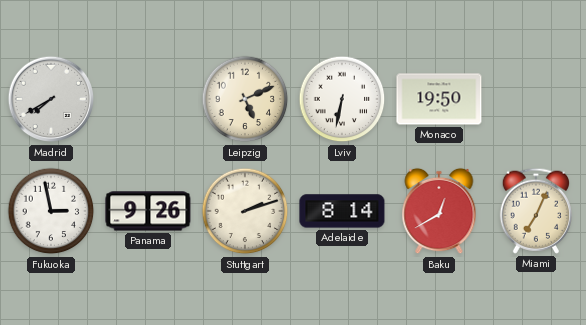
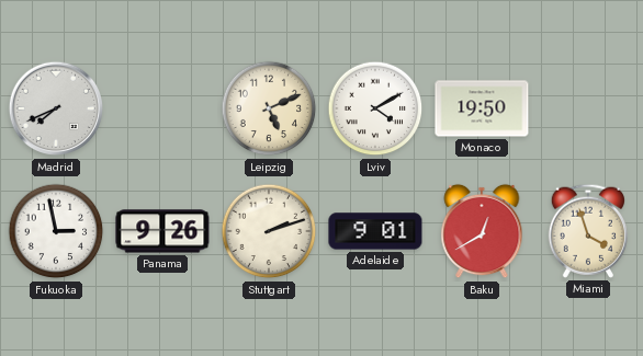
Madrid: 7:40 -> 7:41 (56, 108)
Lviv: 6:32 -> 4:10 (375, 108)
Adelaide: 8:14 -> 9:01 (375, 231)
Miami: 7:04 -> 3:57 (587, 231)
